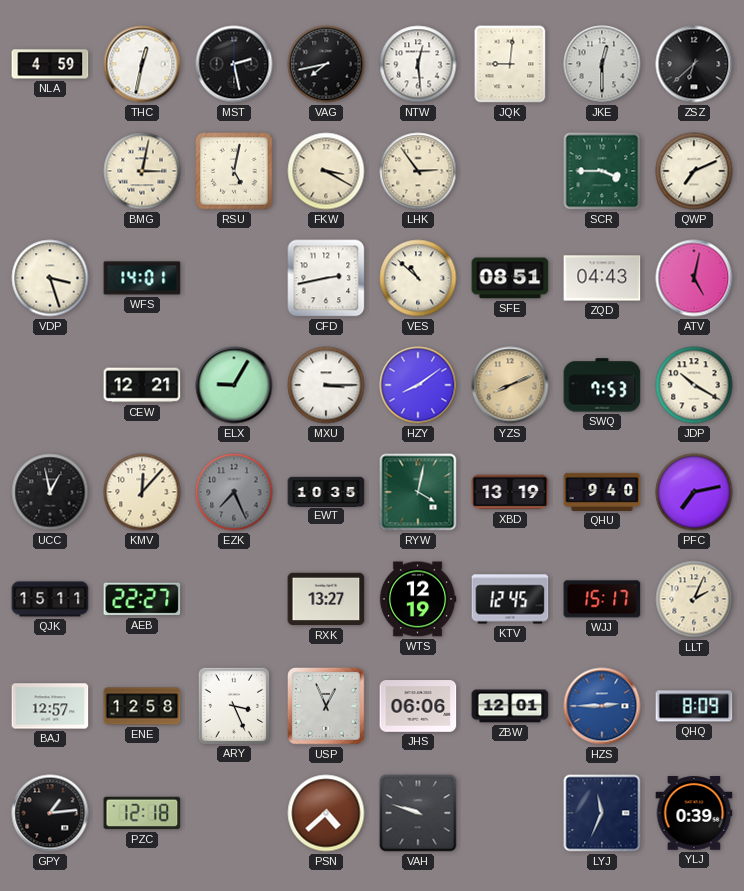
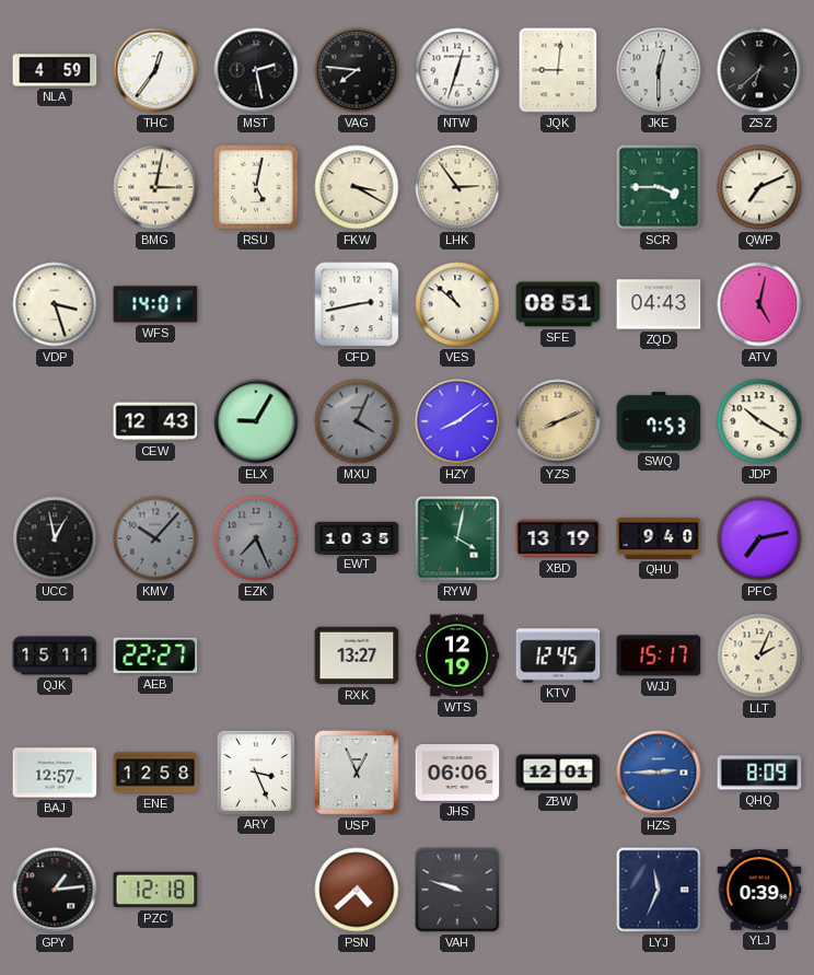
THC: 12:32 -> 12:36 (155, 70)
VAG: 7:43 -> 7:46 (357, 70)
NTW: 12:29 -> 12:33 (457, 70)
CEW: 12:21 -> 12:43 (155, 421)
MXU: 3:15 -> 4:04 (357, 421)
MXU dial: white -> grey (357, 421)
KMV: 12:07 -> 10:07 (155, 538)
KMV dial: cream -> grey (155, 538)
